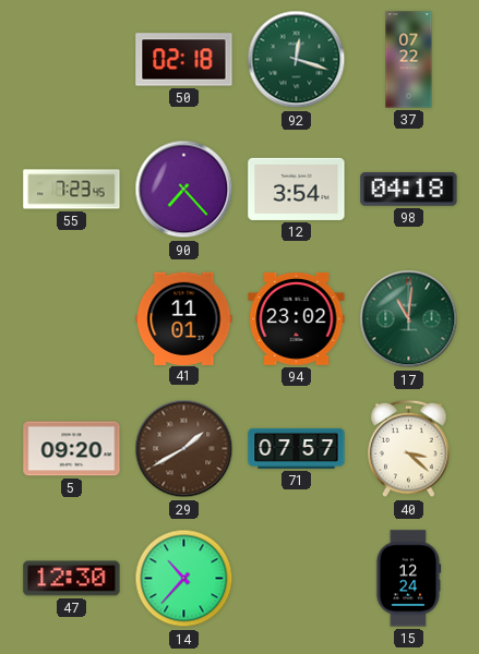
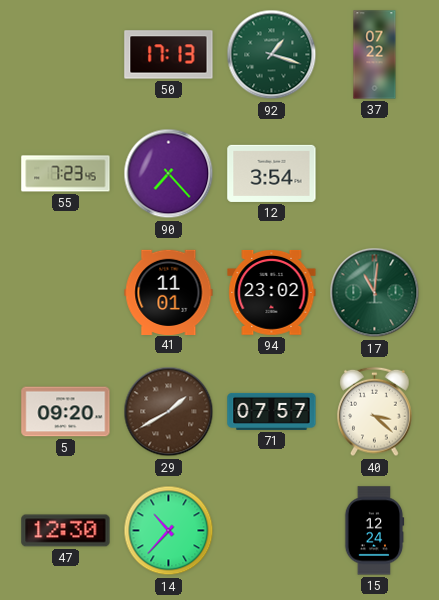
50: 02:18 -> 17:13 (169, 55)
92: 12:18 -> 1:18 (272, 55)
98: 04:18 -> none (409, 190)
